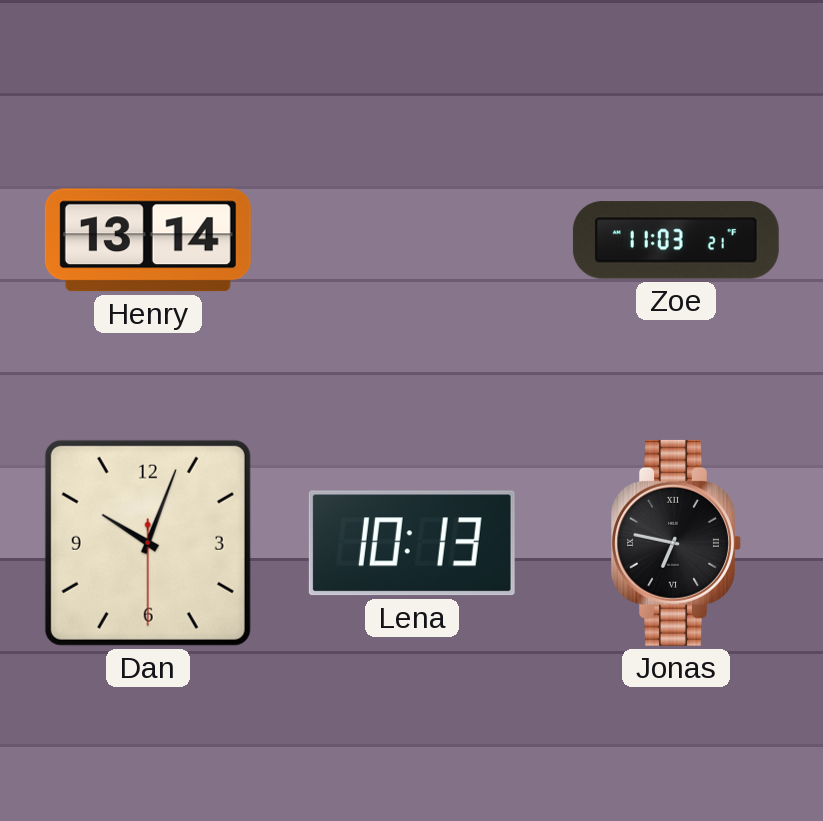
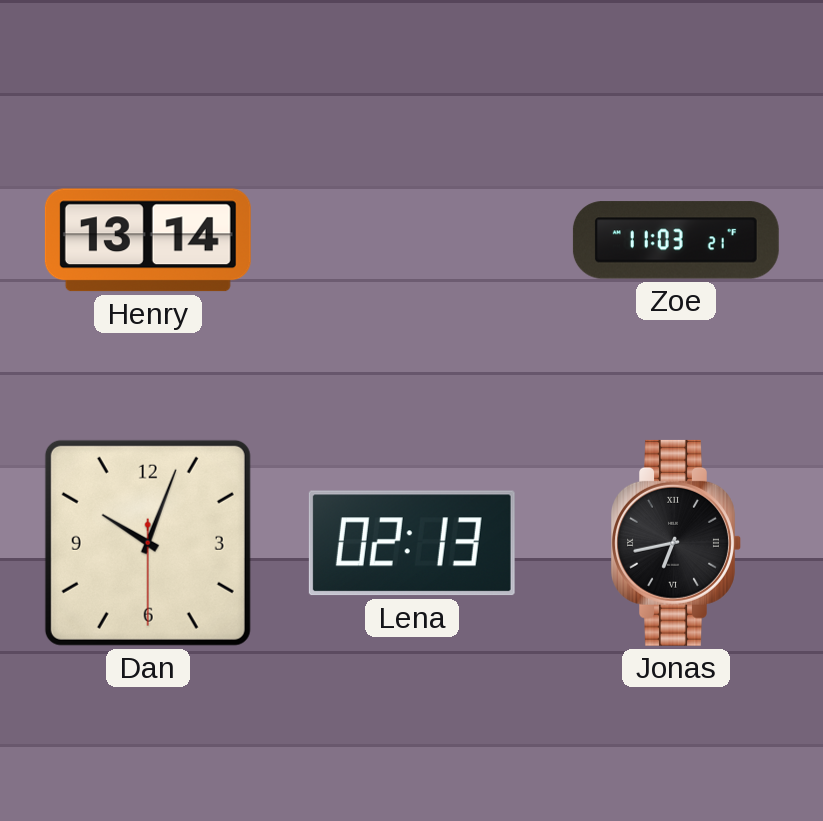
Lena: 10:13 -> 02:13 (412, 543)
Jonas: 6:47 -> 6:43 (676, 543)
